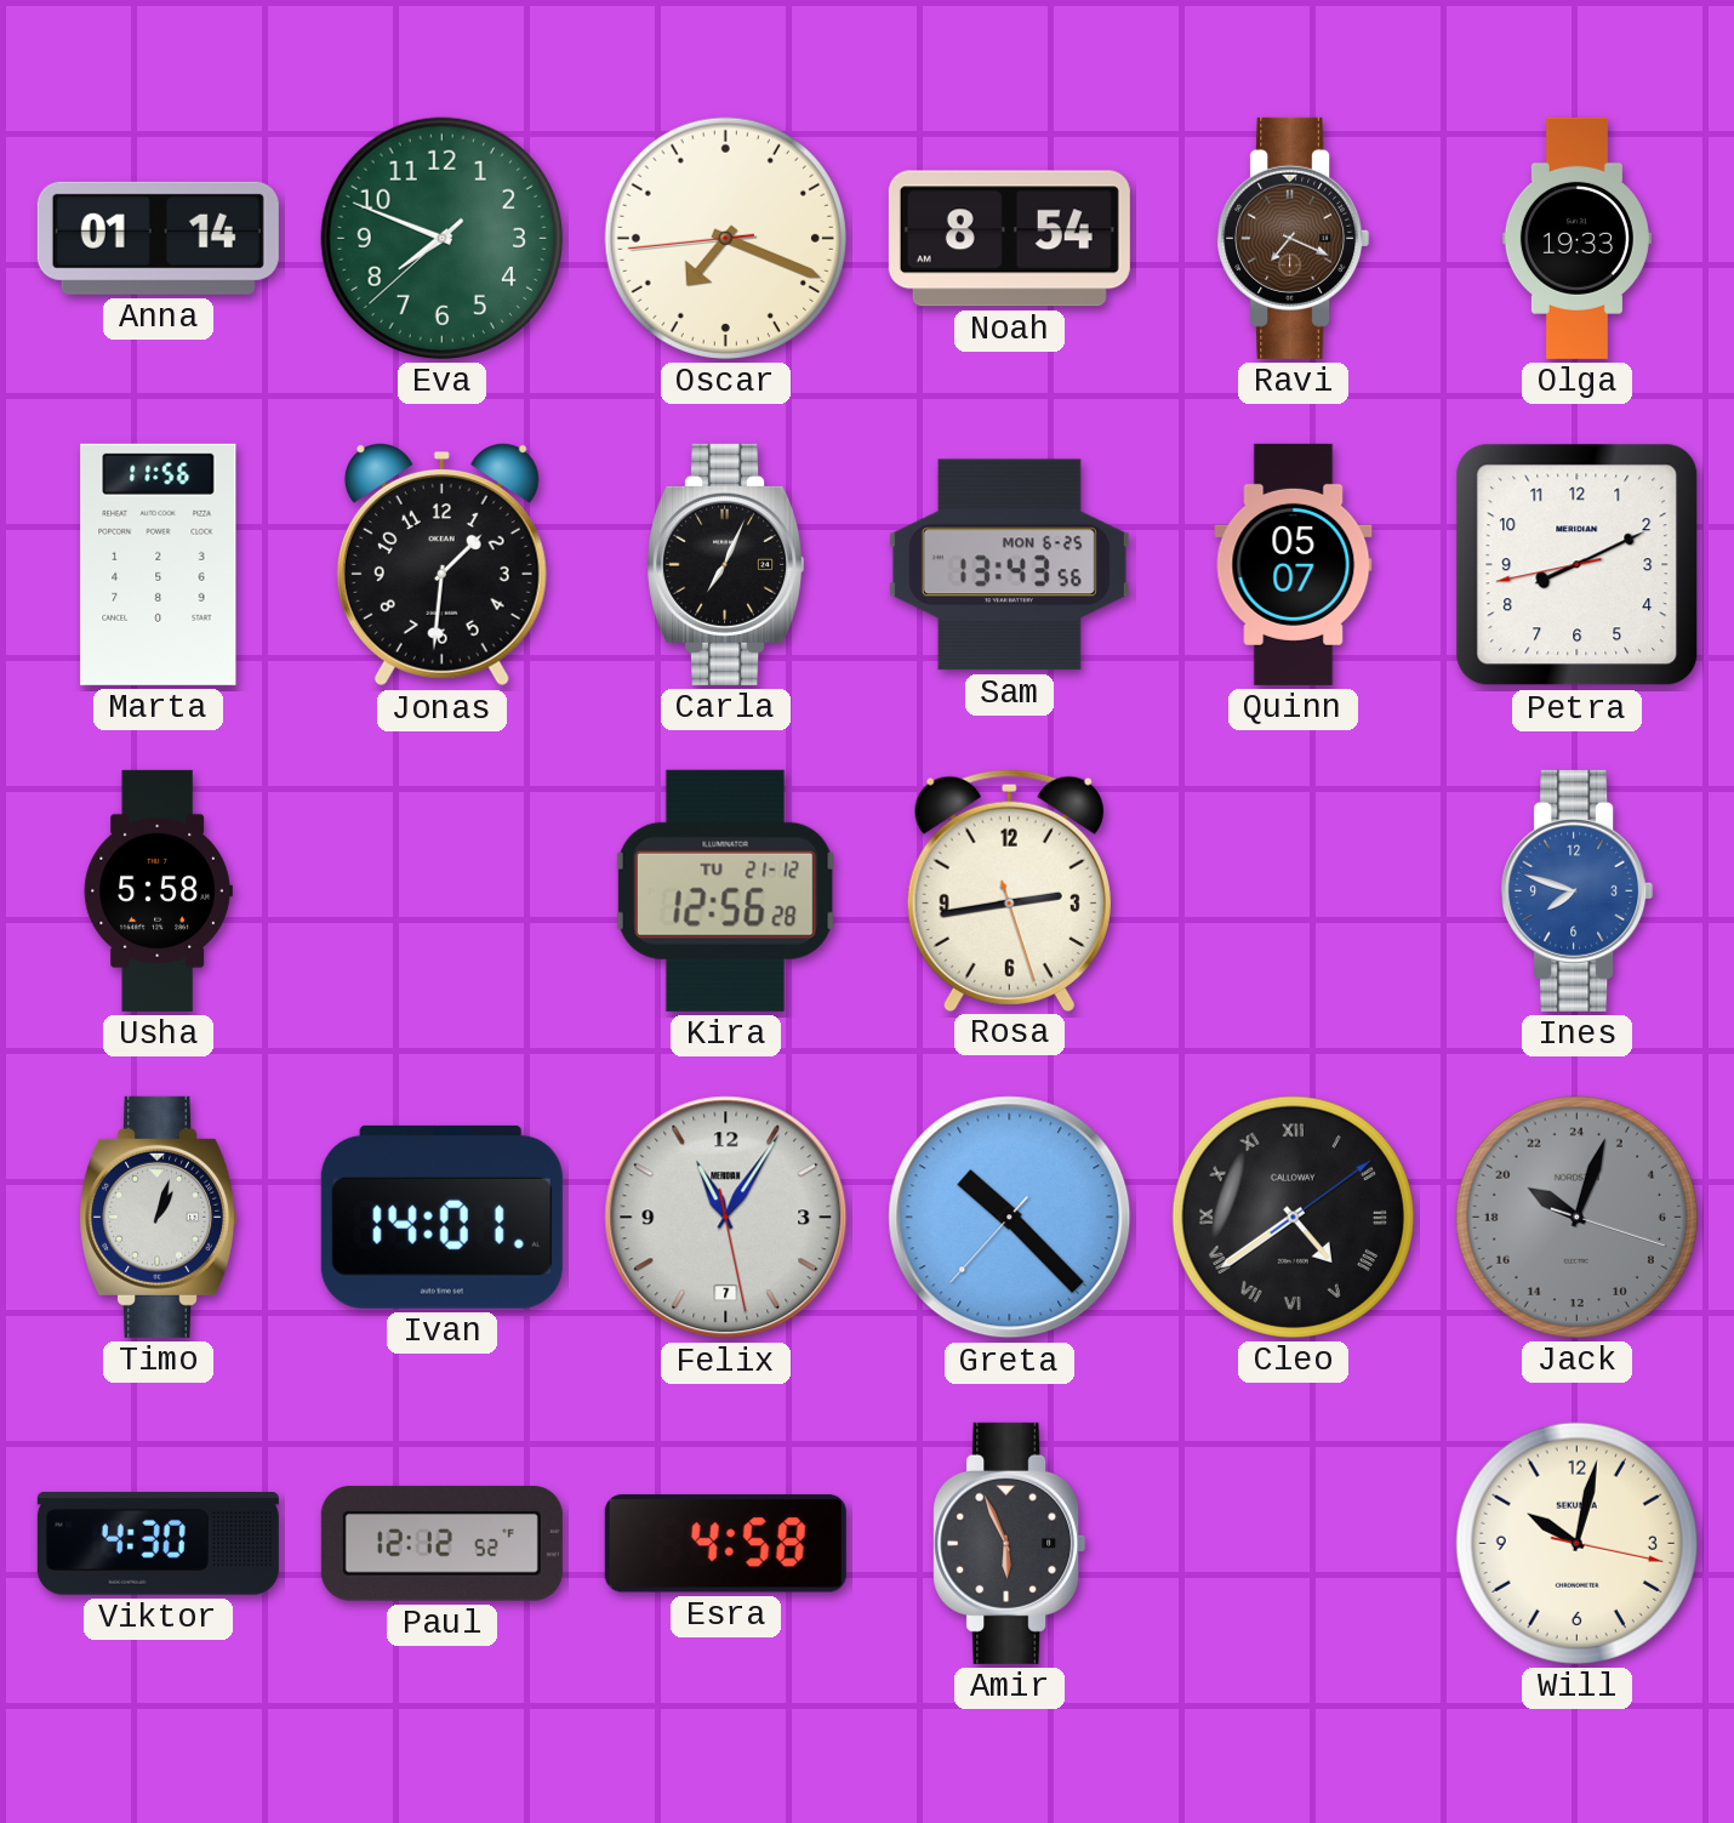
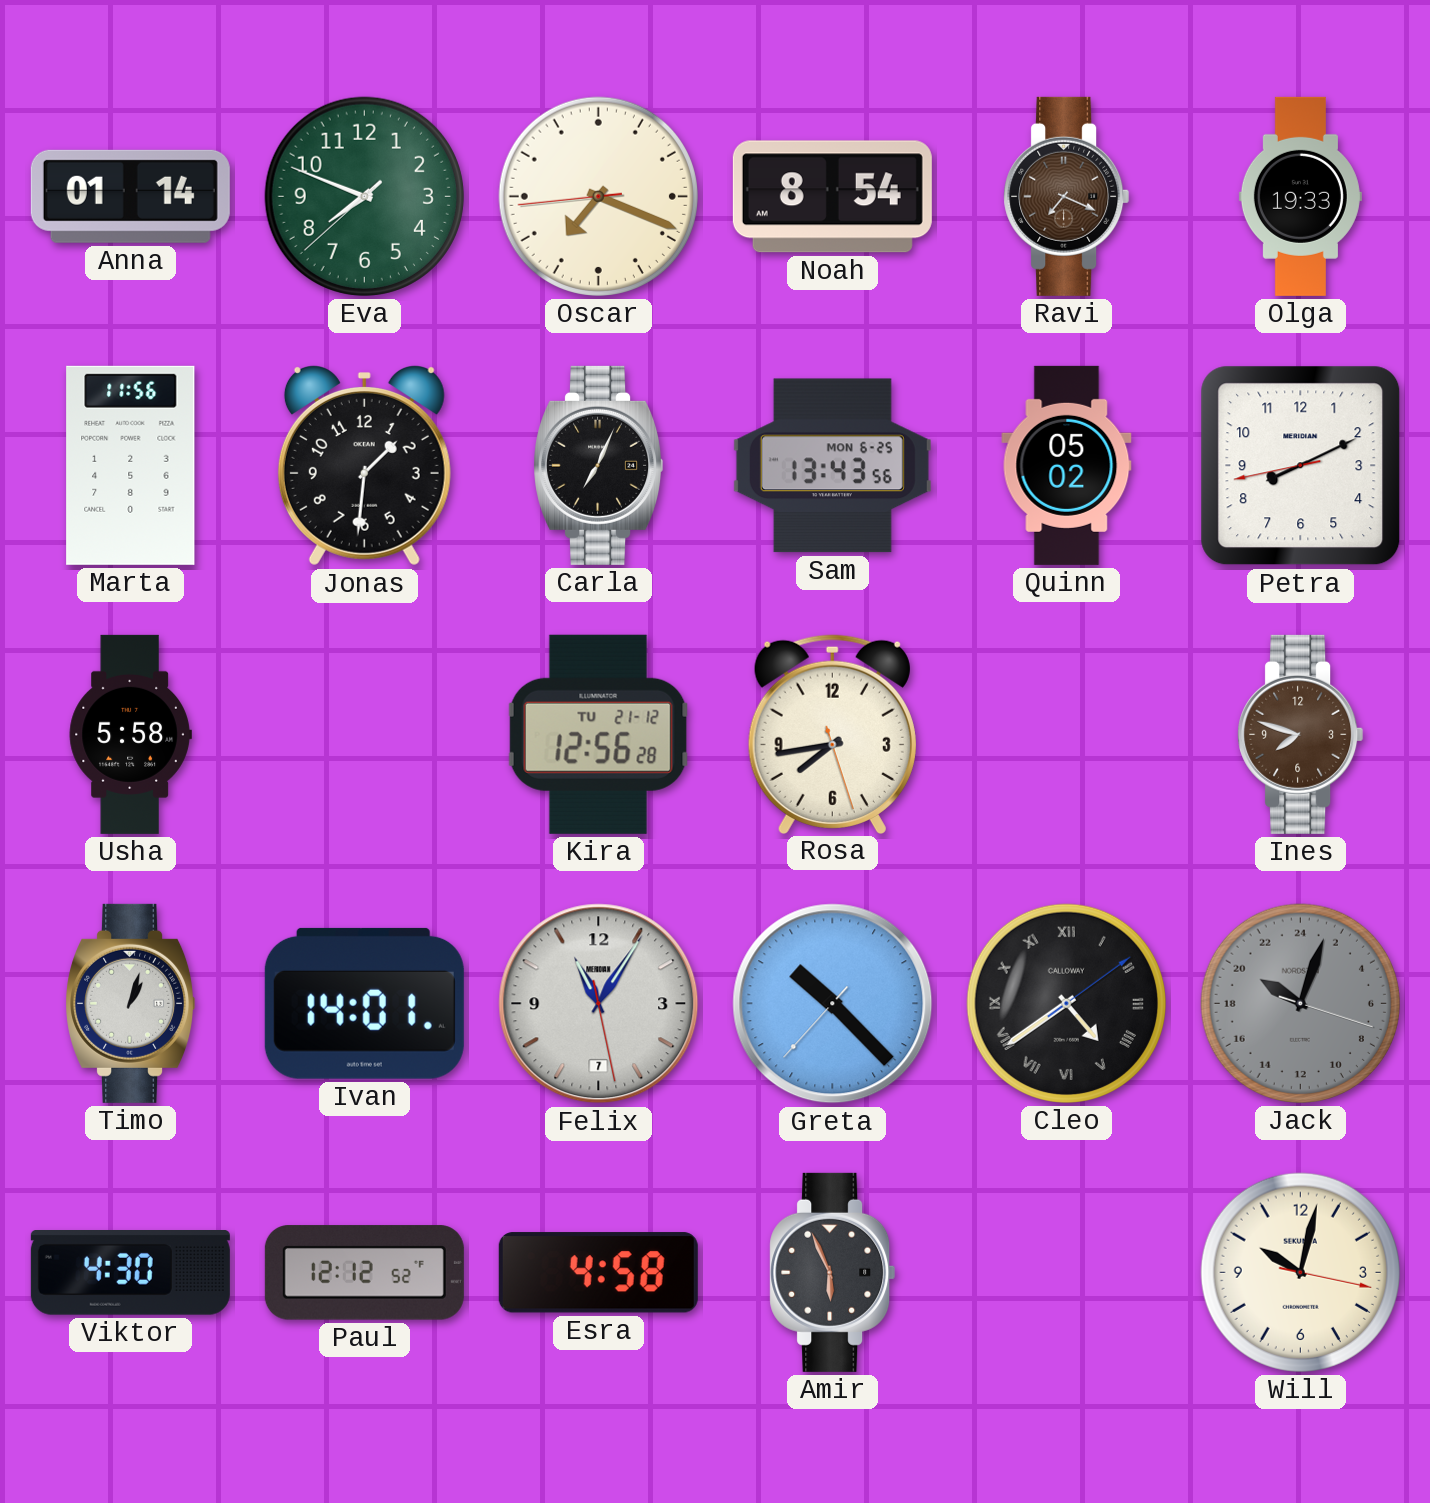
Quinn: 05:07 -> 05:02 (1067, 465)
Rosa: 2:43 -> 7:43 (832, 734)
Ines dial: blue -> brown (1301, 734)
